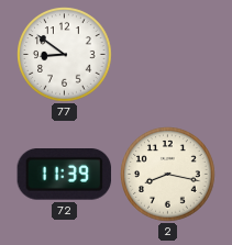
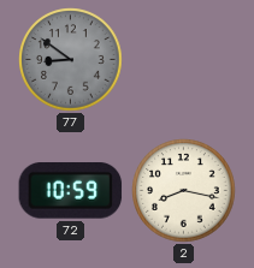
77 dial: white -> grey (71, 60)
72: 11:39 -> 10:59 (71, 191)
